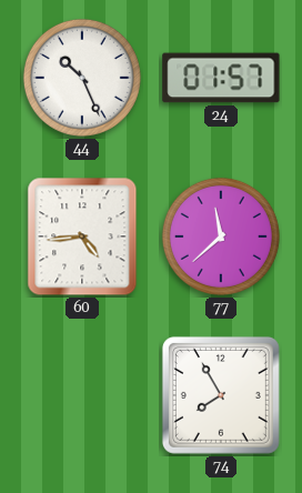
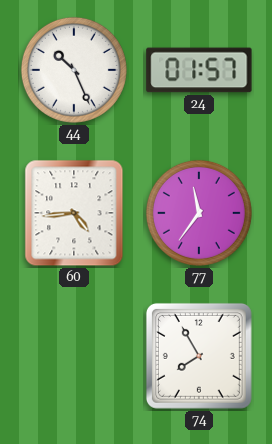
77: 11:38 -> 11:36 (199, 213)
